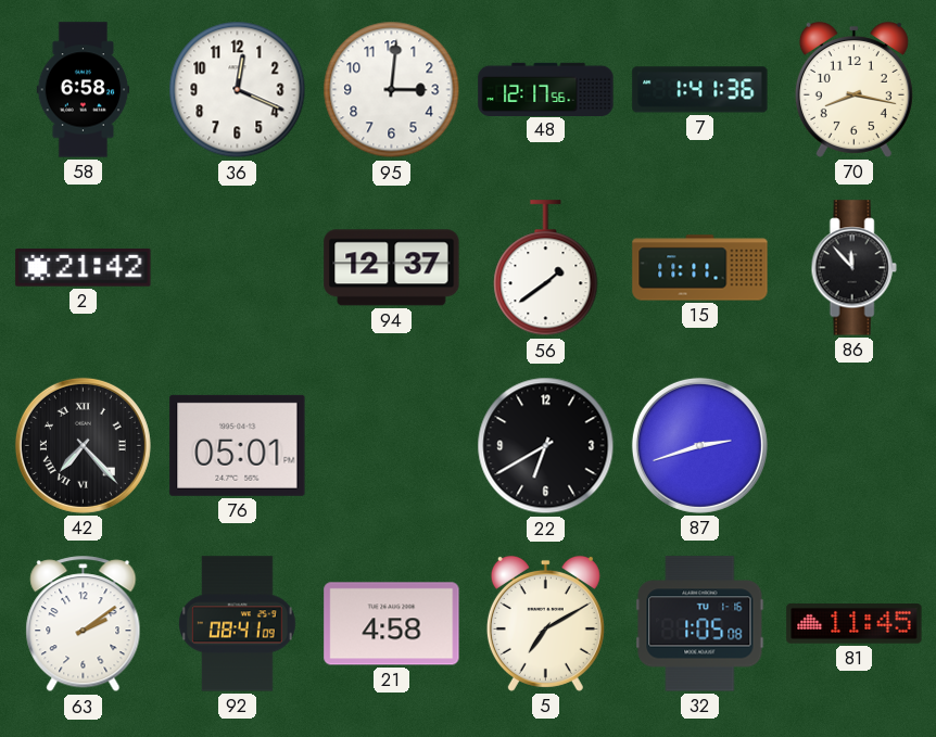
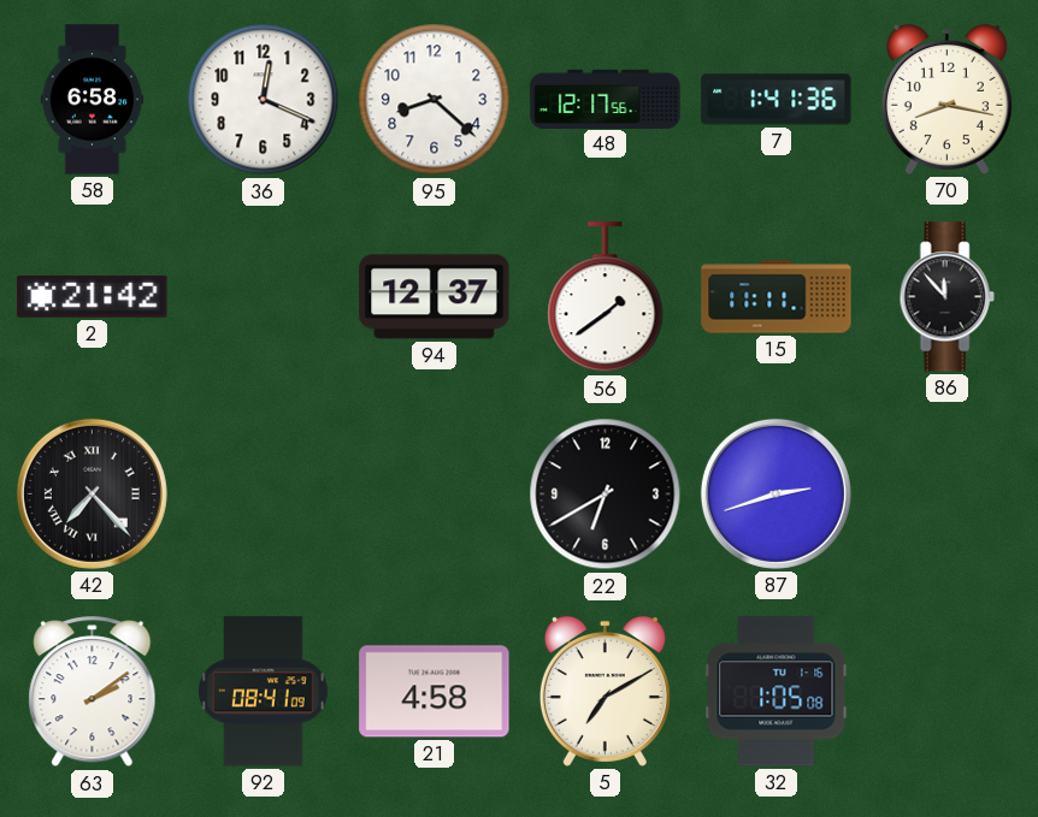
95: 3:01 -> 8:22 (435, 100)
76: 05:01 -> none (238, 445)
81: 11:45 -> none (855, 624)
